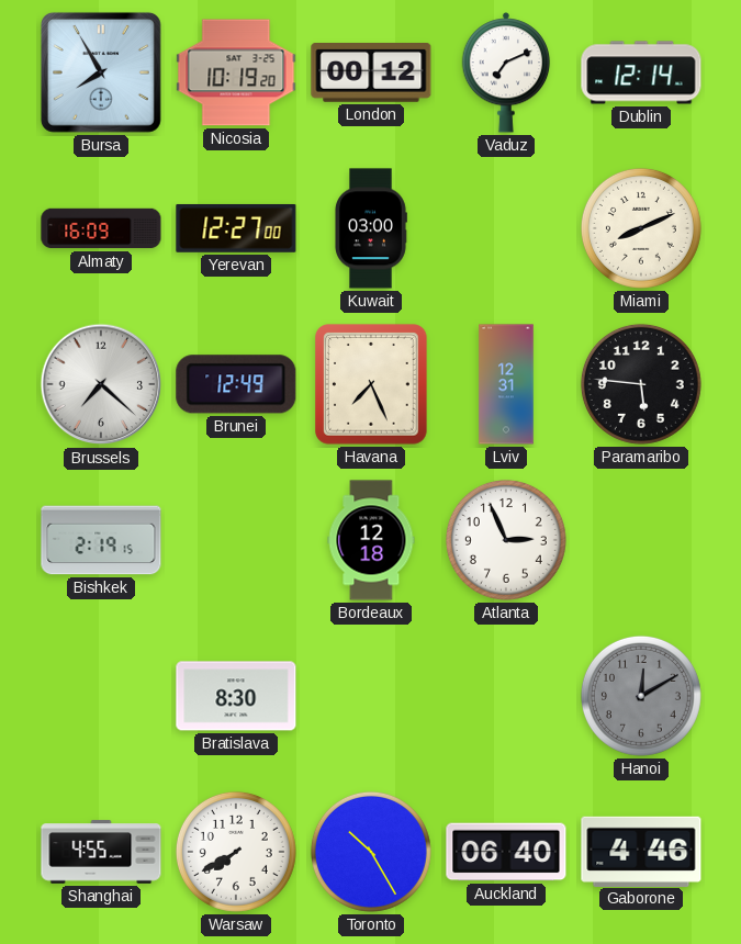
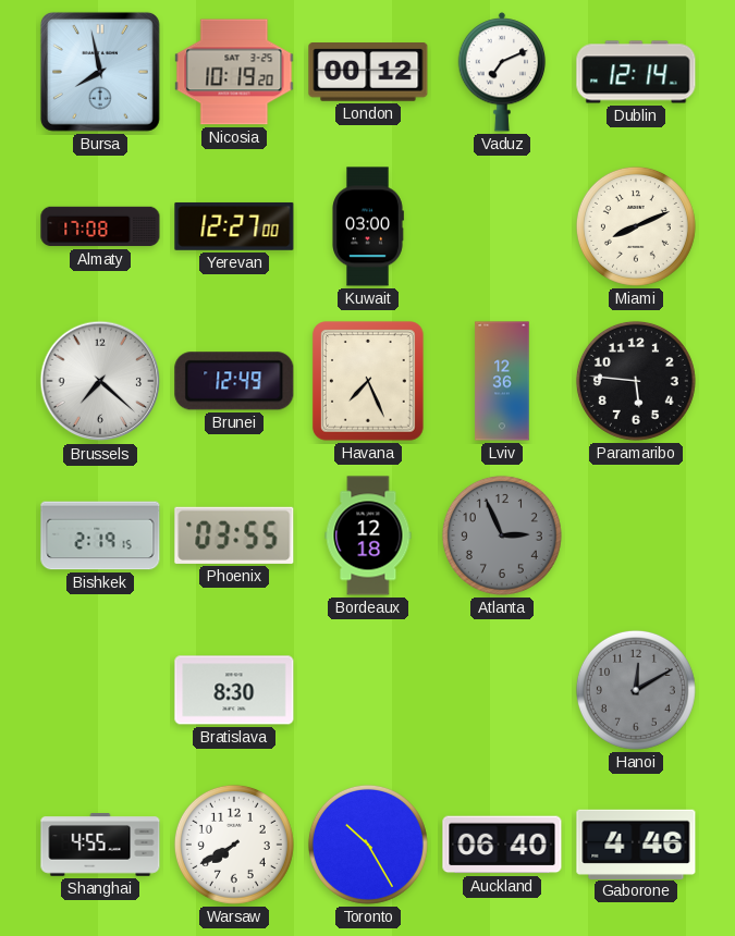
Bursa: 7:55 -> 7:58 (100, 72)
Almaty: 16:09 -> 17:08 (100, 226)
Lviv: 12:31 -> 12:36 (502, 381)
Phoenix: none -> 03:55 (234, 535)
Atlanta dial: white -> grey (502, 535)
